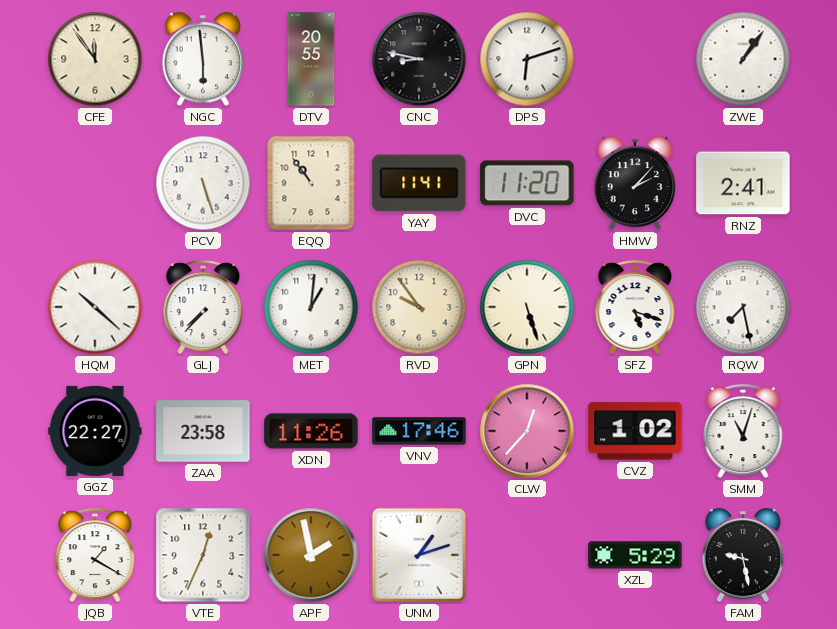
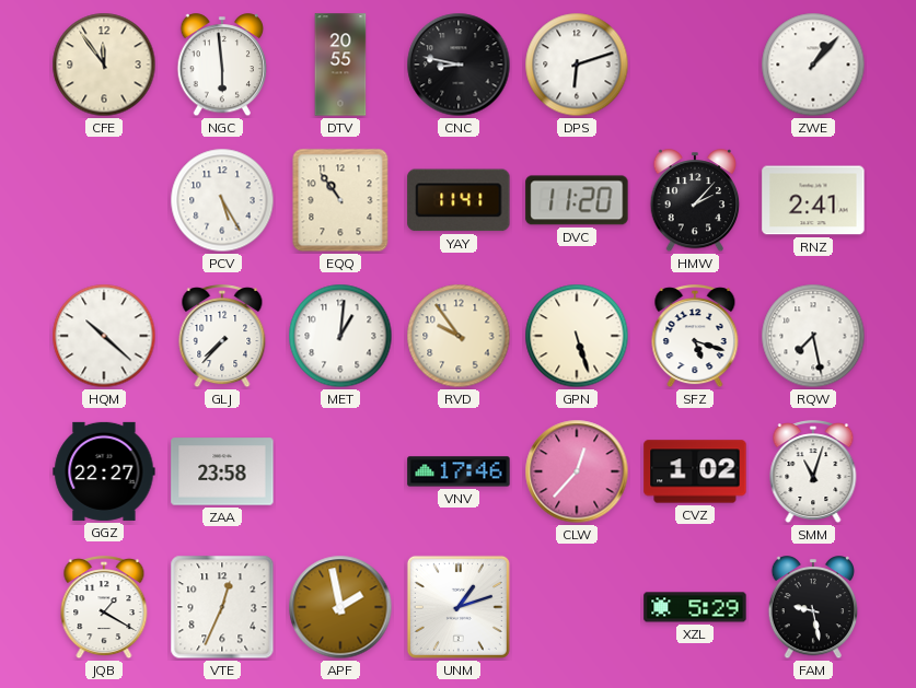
ZWE: 1:06 -> 1:07 (813, 65)
PCV: 5:27 -> 5:25 (222, 200)
XDN: 11:26 -> none (311, 431)
